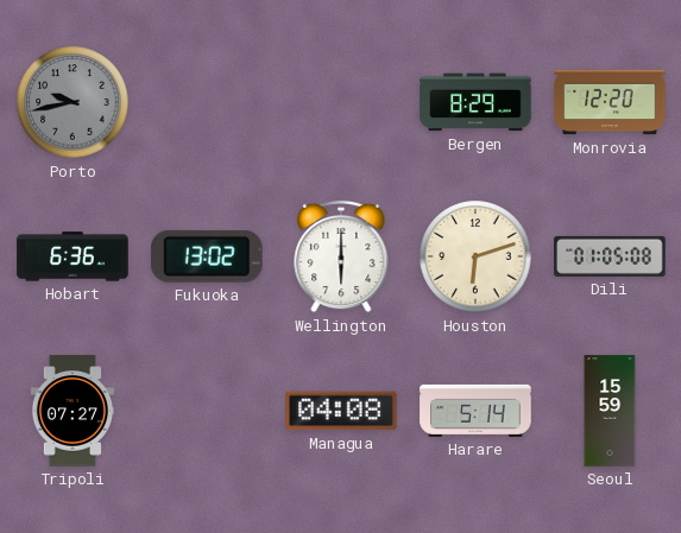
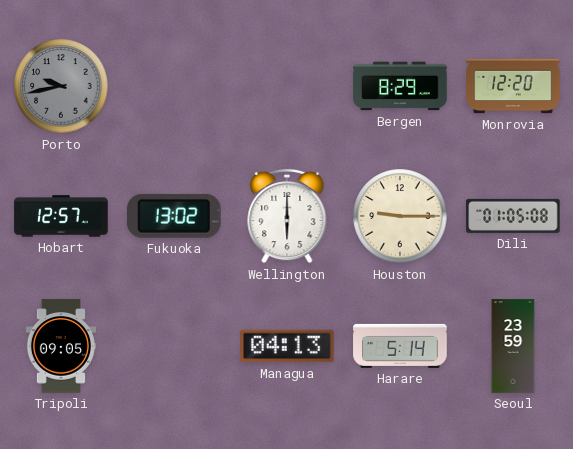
Hobart: 6:36 -> 12:57 (61, 216)
Houston: 6:12 -> 9:15 (400, 216)
Tripoli: 07:27 -> 09:05 (61, 346)
Managua: 04:08 -> 04:13 (287, 346)
Seoul: 15:59 -> 23:59 (513, 346)
